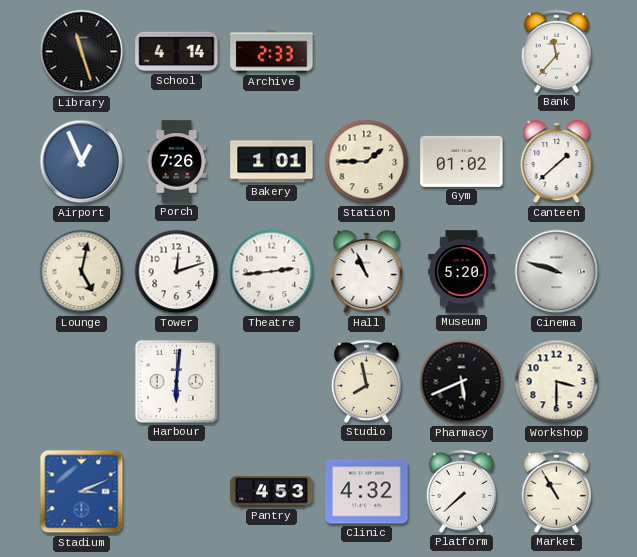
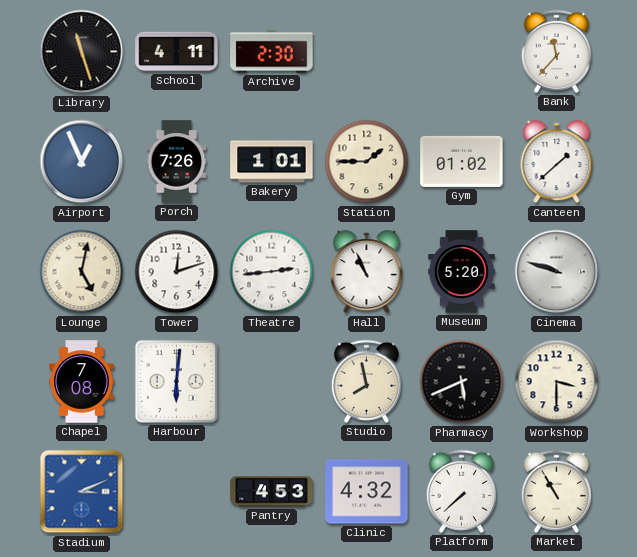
School: 4:14 -> 4:11 (177, 52)
Archive: 2:33 -> 2:30 (272, 52)
Chapel: none -> 7:08 (82, 382)
